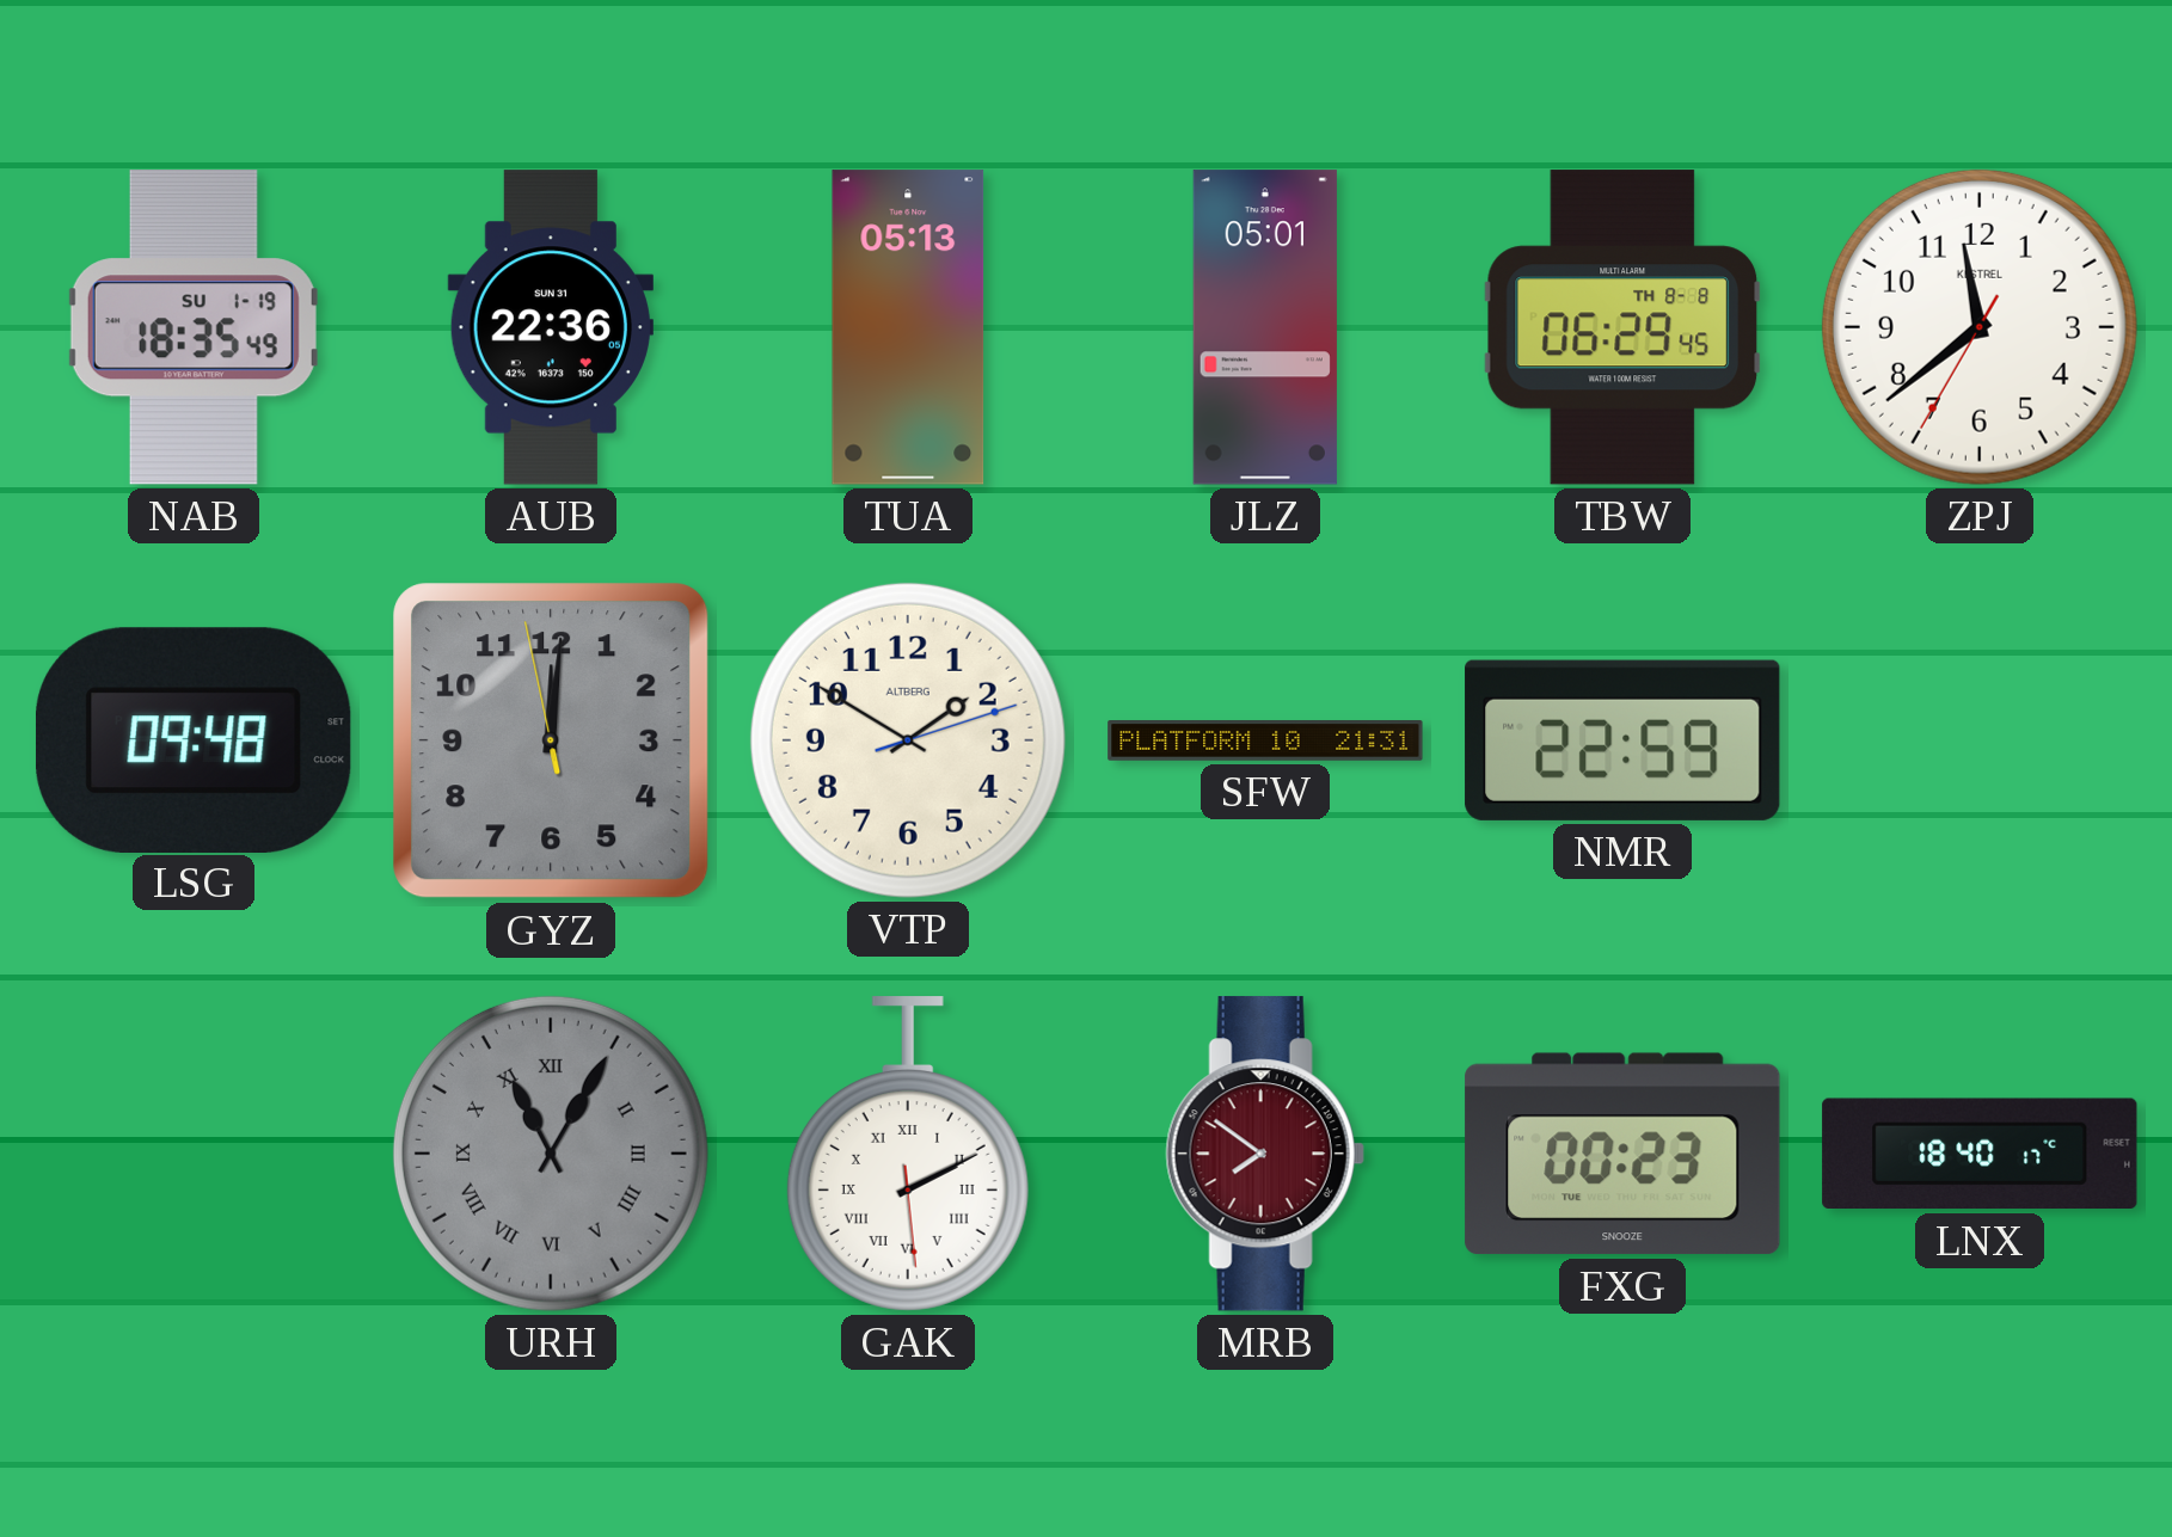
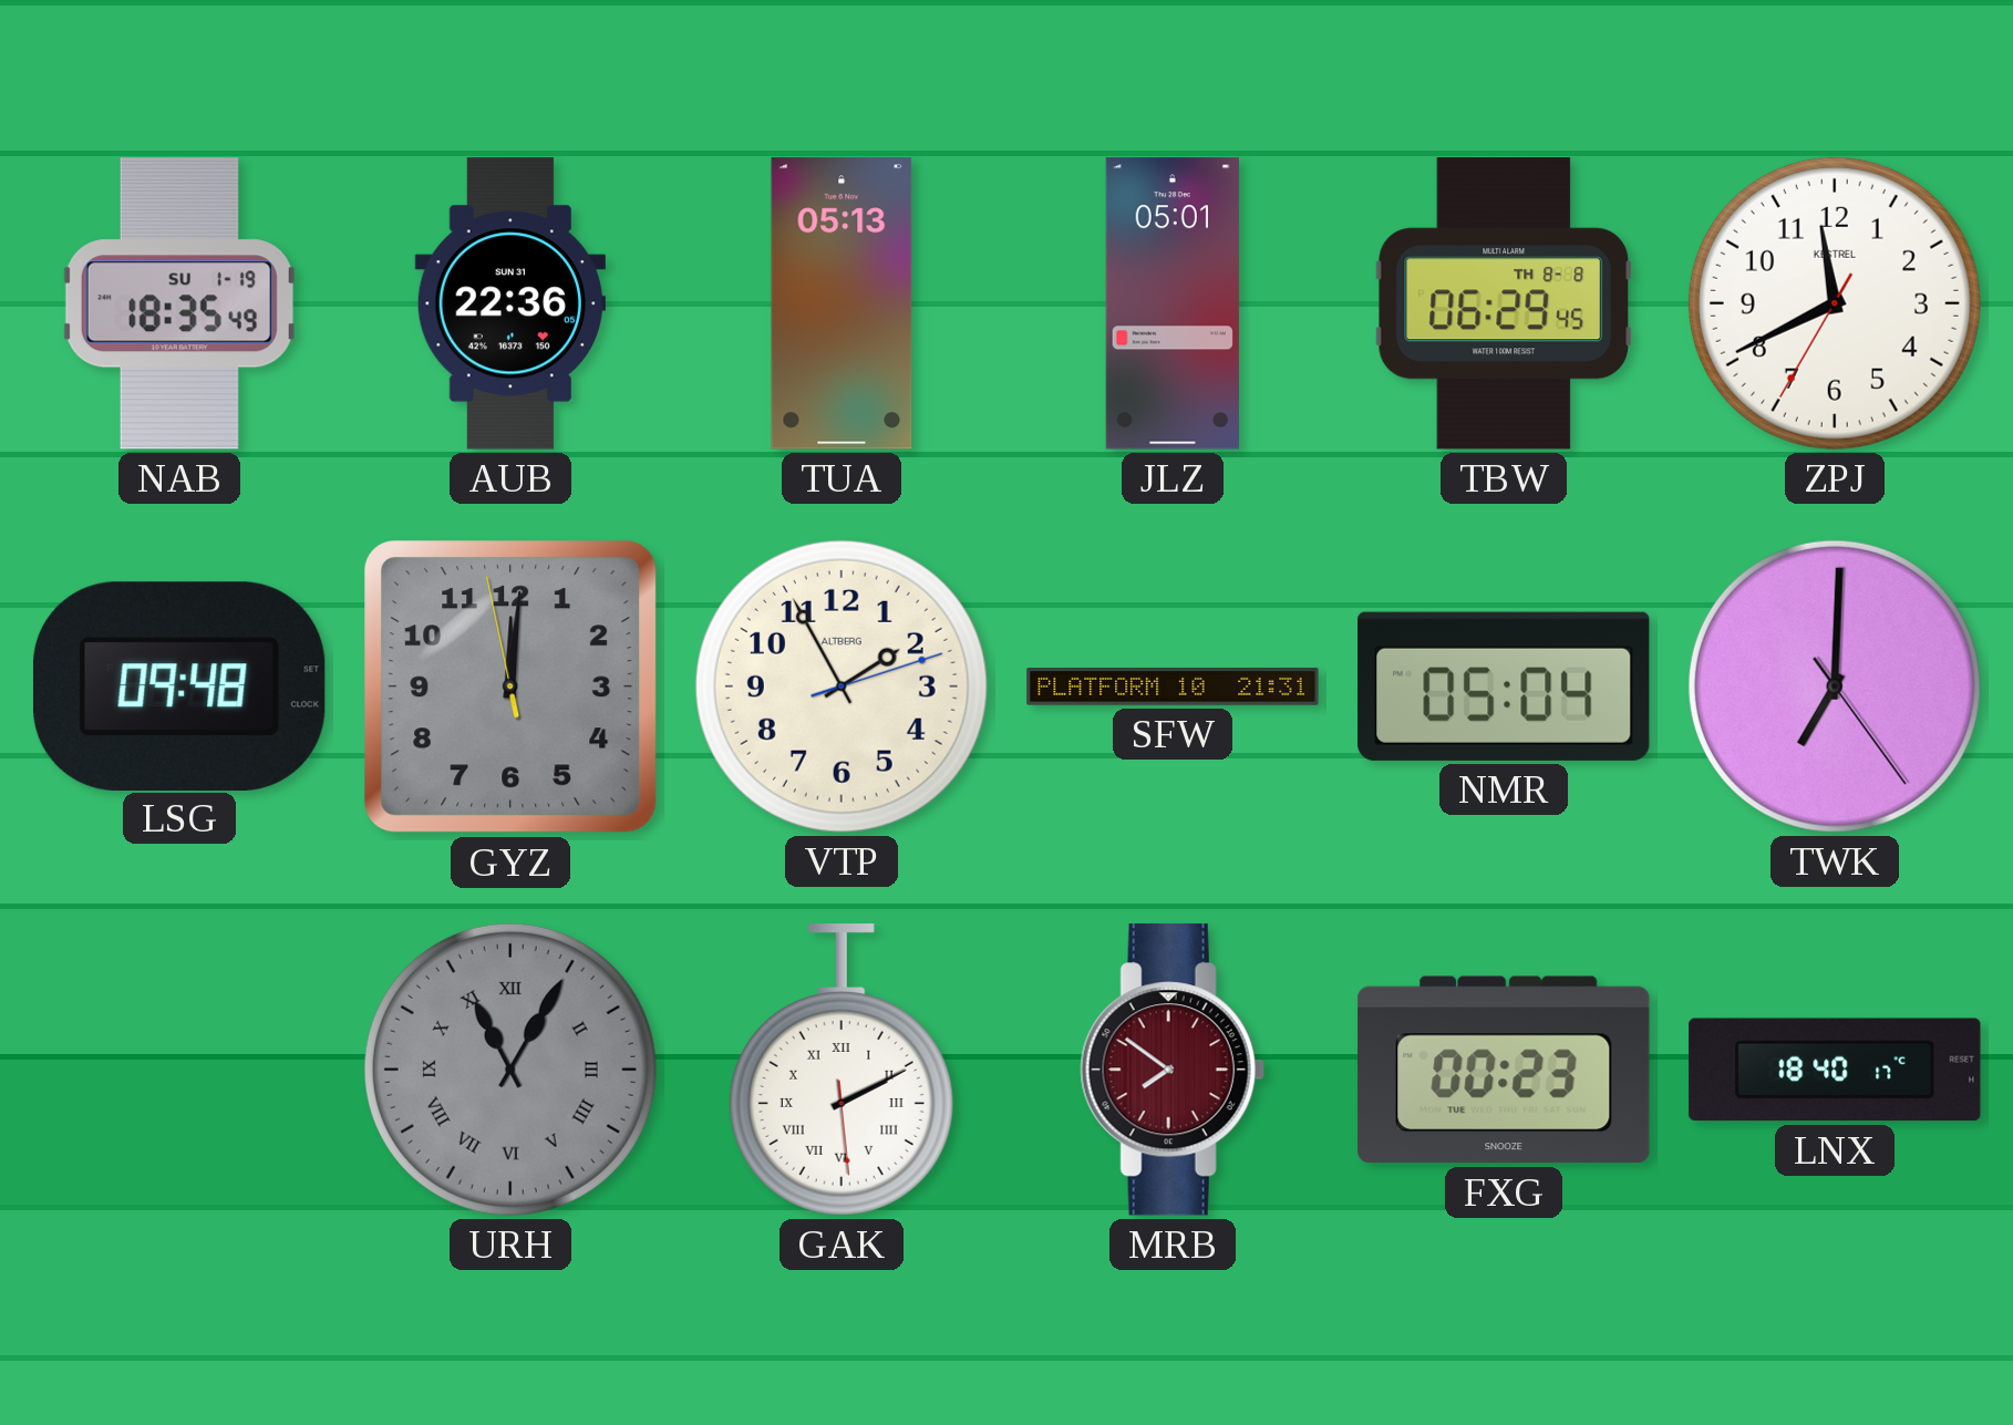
ZPJ: 11:38 -> 11:40 (1835, 303)
VTP: 1:50 -> 1:55 (842, 686)
NMR: 22:59 -> 05:04 (1504, 686)
TWK: none -> 7:00 (1835, 686)
